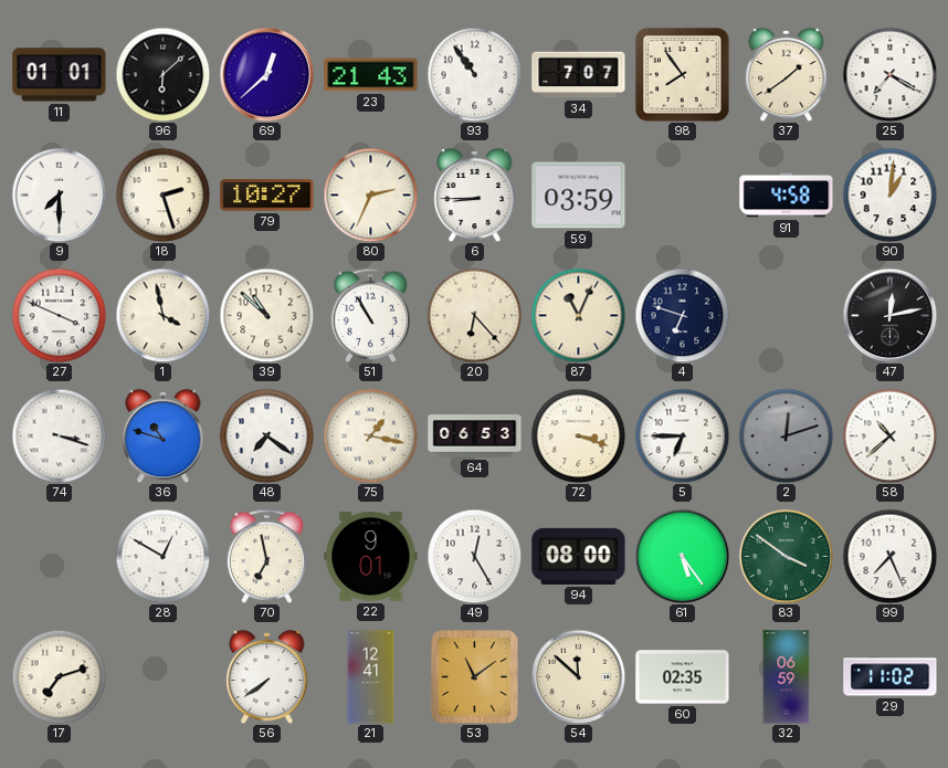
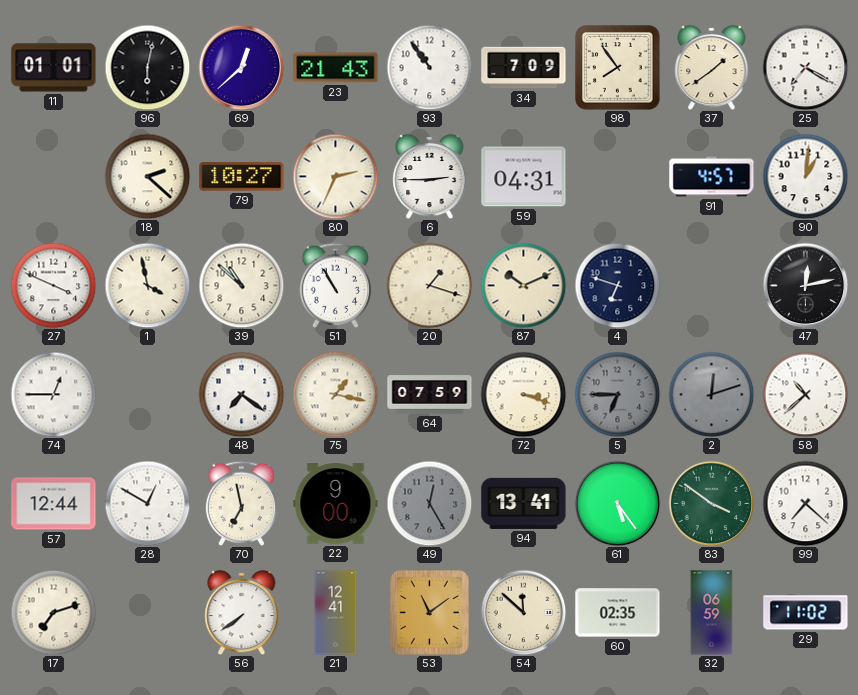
96: 6:08 -> 6:02 (147, 67)
34: 7:07 -> 7:09 (524, 68)
9: 7:30 -> none (59, 194)
18: 2:27 -> 2:22 (147, 176)
6: 8:45 -> 2:45 (430, 176)
59: 03:59 -> 04:31 (524, 177)
91: 4:58 -> 4:57 (712, 177)
20: 6:23 -> 1:18 (429, 285)
87: 11:04 -> 10:11 (523, 285)
74: 3:18 -> 12:45 (53, 394)
36: 10:48 -> none (164, 435)
64: 06:53 -> 07:59 (430, 395)
5 dial: white -> grey (617, 394)
57: none -> 12:44 (54, 504)
22: 9:01 -> 9:00 (336, 504)
49 dial: white -> grey (429, 503)
94: 08:00 -> 13:41 (524, 503)
99: 7:26 -> 7:22 (805, 503)
